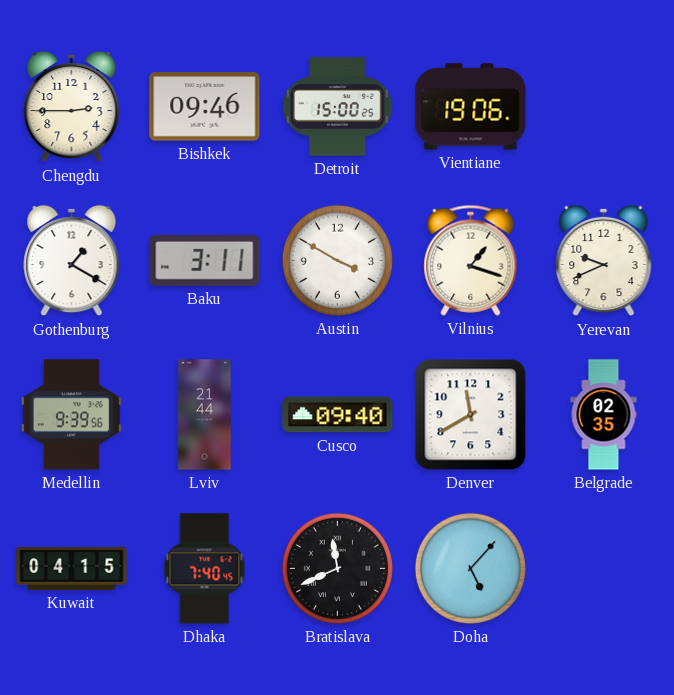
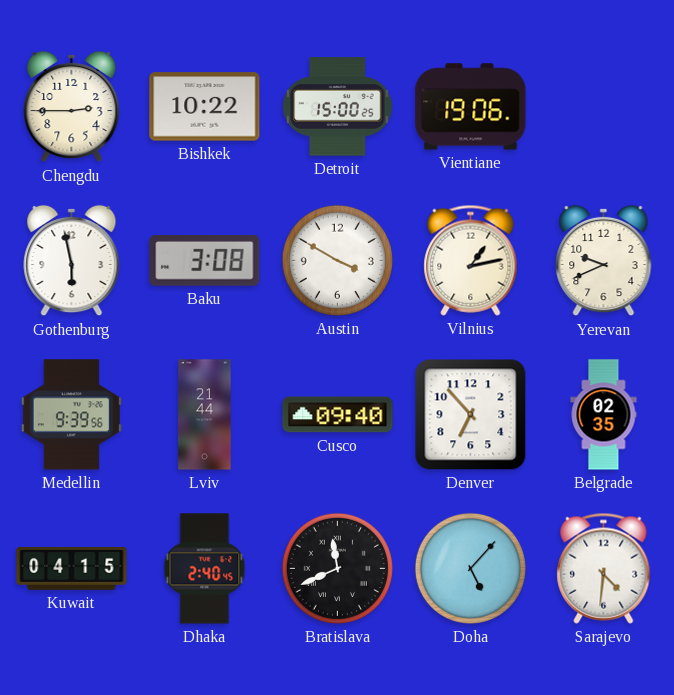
Bishkek: 09:46 -> 10:22 (205, 107)
Gothenburg: 1:20 -> 5:58 (72, 261)
Baku: 3:11 -> 3:08 (205, 261)
Vilnius: 1:18 -> 1:13 (471, 260)
Denver: 11:40 -> 6:53 (471, 415)
Dhaka: 7:40 -> 2:40 (205, 569)
Sarajevo: none -> 4:31 (604, 568)
